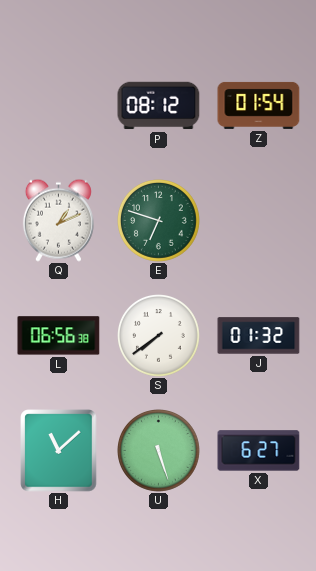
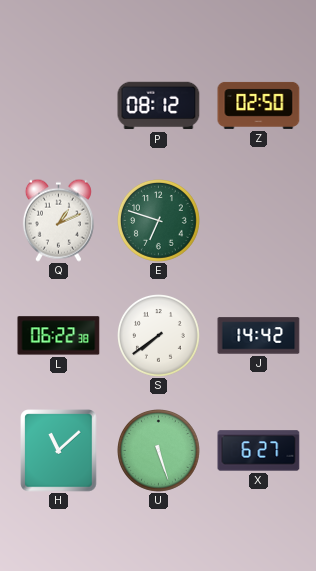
Z: 01:54 -> 02:50 (259, 105)
L: 06:56 -> 06:22 (59, 336)
J: 01:32 -> 14:42 (259, 336)
